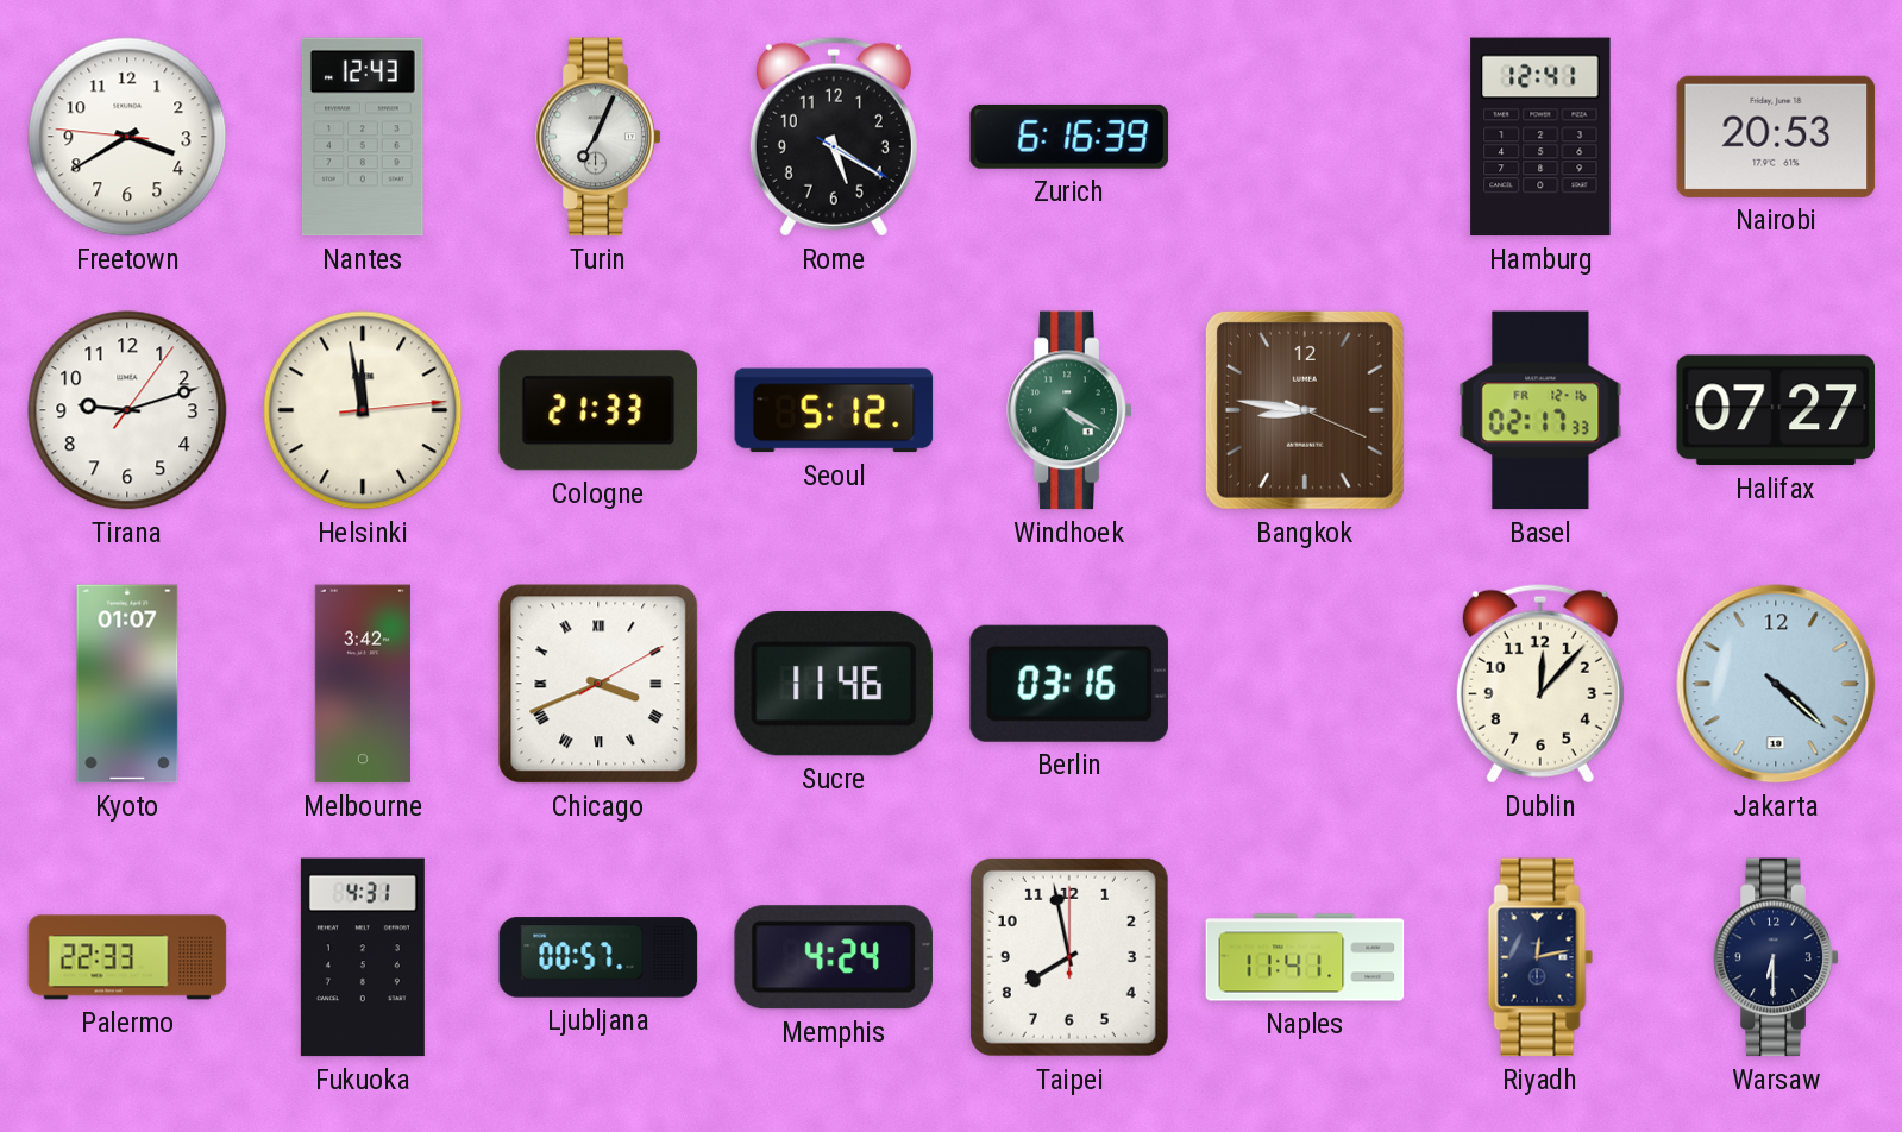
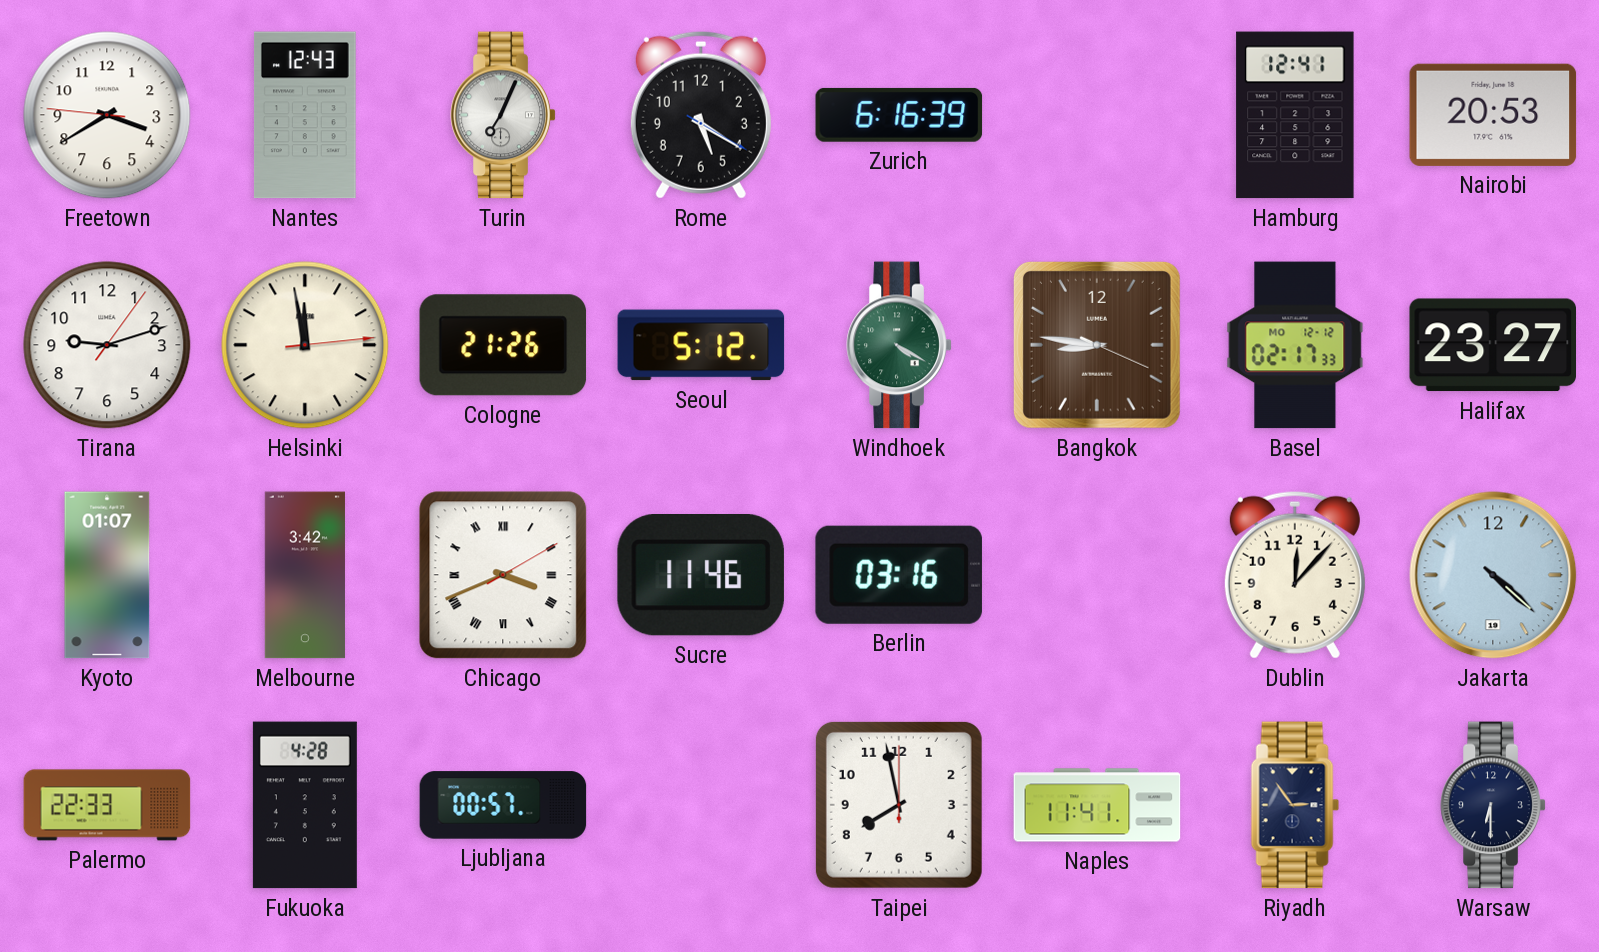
Cologne: 21:33 -> 21:26 (503, 345)
Basel date: FR 12-16 -> MO 12-12 (1295, 345)
Halifax: 07:27 -> 23:27 (1492, 345)
Fukuoka: 4:31 -> 4:28 (305, 805)
Memphis: 4:24 -> none (834, 957)
Riyadh: 12:13 -> 2:54 (1295, 805)
